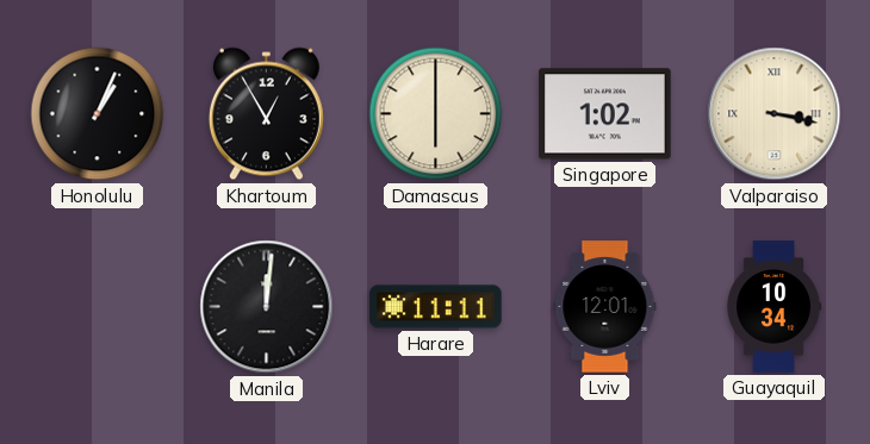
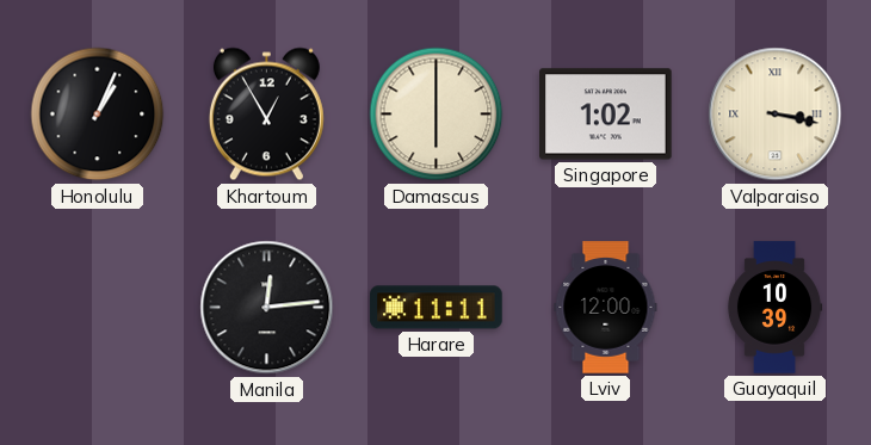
Manila: 12:01 -> 12:14 (267, 308)
Lviv: 12:01 -> 12:00 (606, 308)
Guayaquil: 10:34 -> 10:39 (774, 308)
